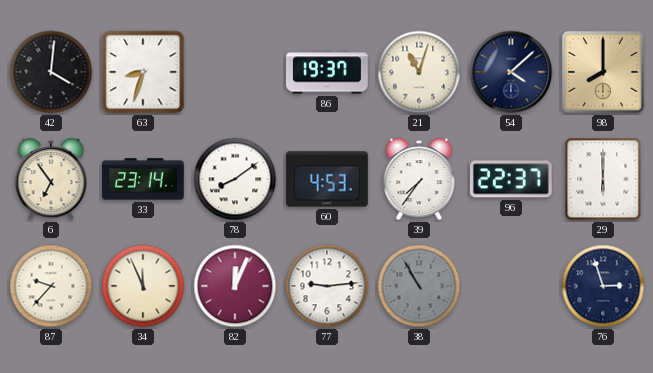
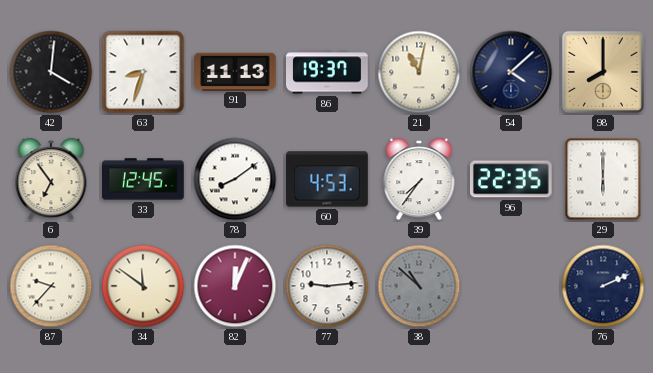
91: none -> 11:13 (236, 71)
21: 11:03 -> 11:02 (419, 72)
33: 23:14 -> 12:45 (143, 179)
96: 22:37 -> 22:35 (511, 179)
34: 11:56 -> 11:51 (143, 286)
38: 10:55 -> 10:52 (419, 286)
76: 2:57 -> 2:11 (603, 286)
